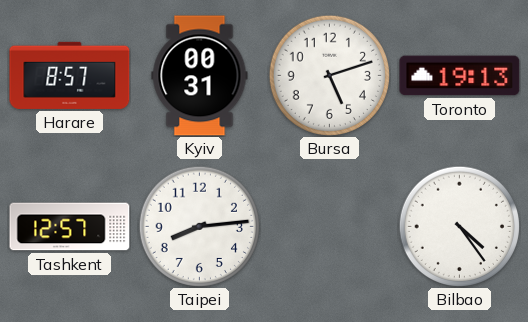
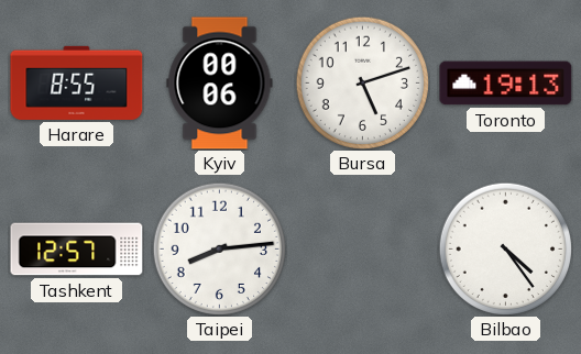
Harare: 8:57 -> 8:55 (77, 82)
Kyiv: 00:31 -> 00:06 (220, 84)
